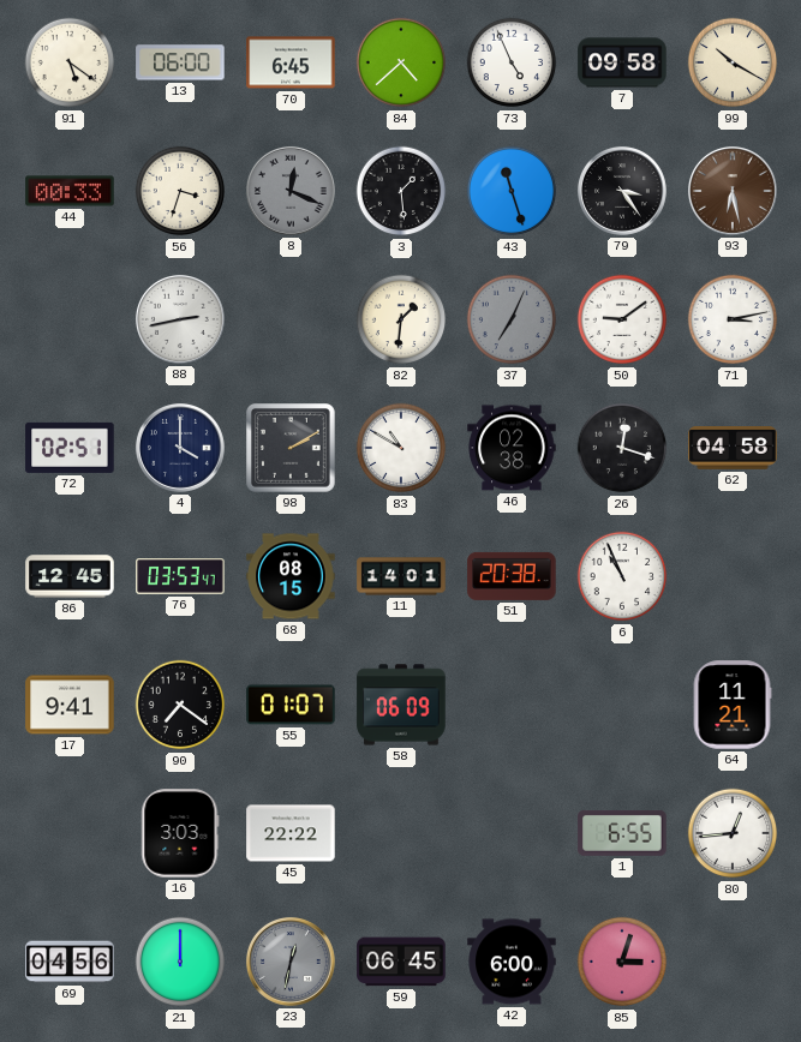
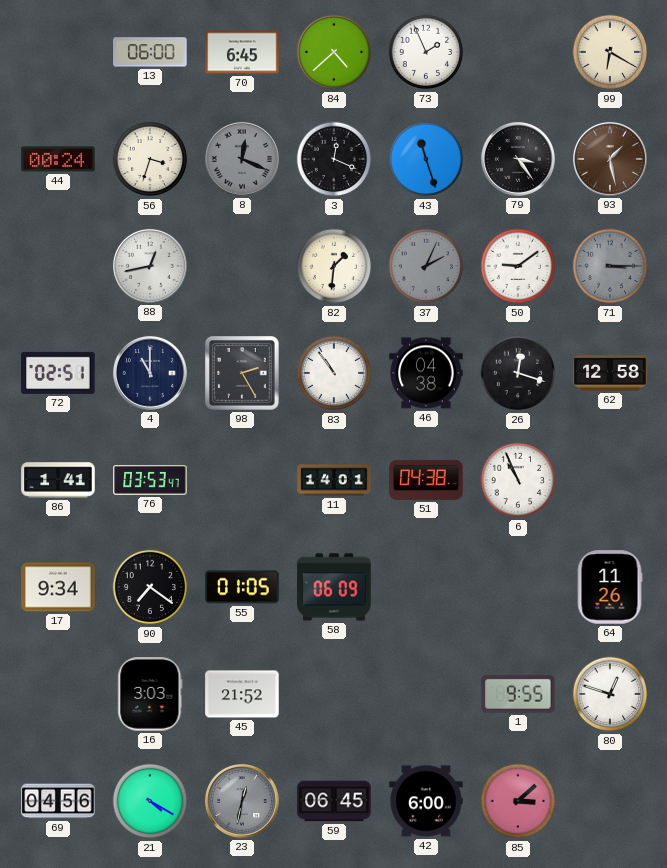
91: 5:21 -> none (70, 62)
73: 4:56 -> 1:56 (426, 52)
7: 09:58 -> none (622, 62)
99: 10:20 -> 6:20 (610, 52)
44: 00:33 -> 00:24 (58, 159)
3: 1:29 -> 12:19 (334, 159)
93: 6:28 -> 1:28 (610, 159)
88: 2:43 -> 12:43 (150, 266)
37: 7:04 -> 2:04 (426, 266)
71: 3:13 -> 3:15 (610, 266)
71 dial: white -> grey (610, 266)
4: 4:00 -> 11:00 (150, 373)
98: 2:10 -> 2:25 (243, 374)
83: 10:50 -> 10:54 (334, 373)
46: 02:38 -> 04:38 (426, 373)
62: 04:58 -> 12:58 (610, 374)
86: 12:45 -> 1:41 (58, 480)
68: 08:15 -> none (291, 576)
51: 20:38 -> 04:38 (426, 480)
17: 9:41 -> 9:34 (58, 587)
55: 01:07 -> 01:05 (242, 587)
64: 11:21 -> 11:26 (610, 587)
45: 22:22 -> 21:52 (242, 694)
1: 6:55 -> 9:55 (518, 694)
80: 12:44 -> 12:48 (610, 694)
21: 12:00 -> 4:20 (150, 801)
85: 3:03 -> 3:08 (518, 801)
